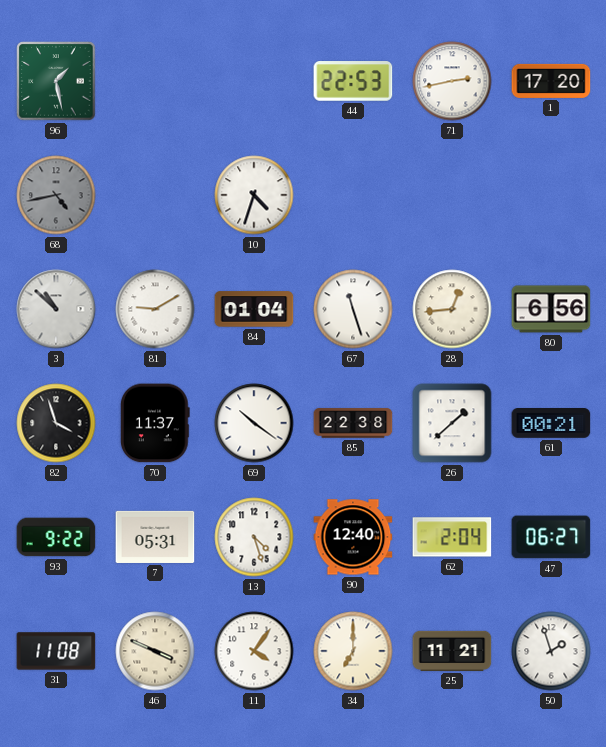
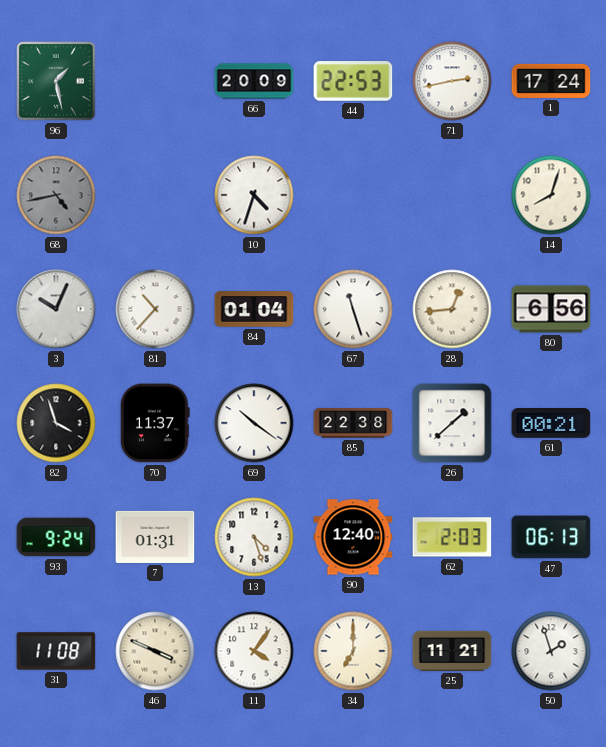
66: none -> 20:09 (254, 81)
1: 17:20 -> 17:24 (551, 81)
14: none -> 8:03 (551, 195)
3: 10:52 -> 10:04 (56, 309)
81: 9:10 -> 10:37 (155, 309)
93: 9:22 -> 9:24 (56, 537)
7: 05:31 -> 01:31 (155, 537)
62: 2:04 -> 2:03 (452, 537)
47: 06:27 -> 06:13 (551, 537)
